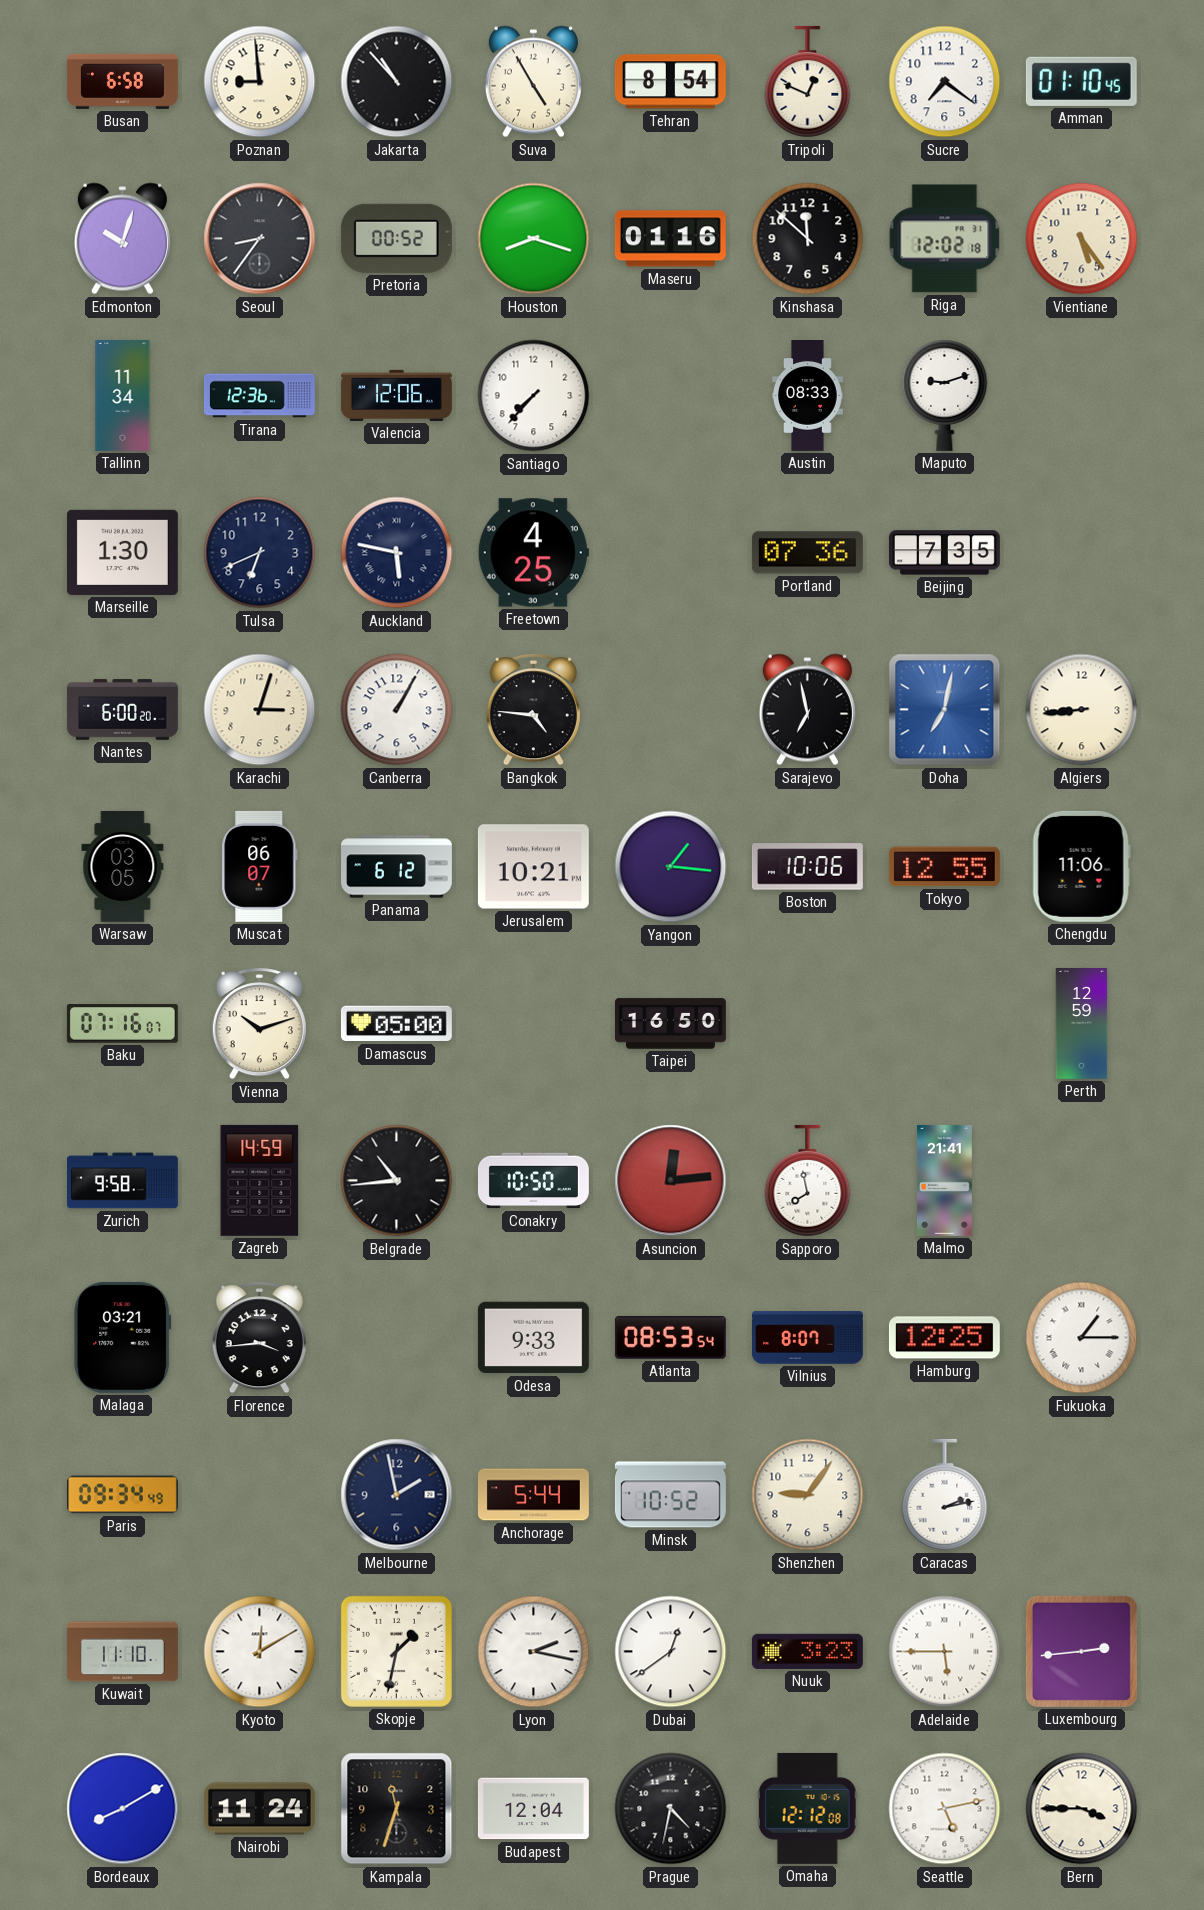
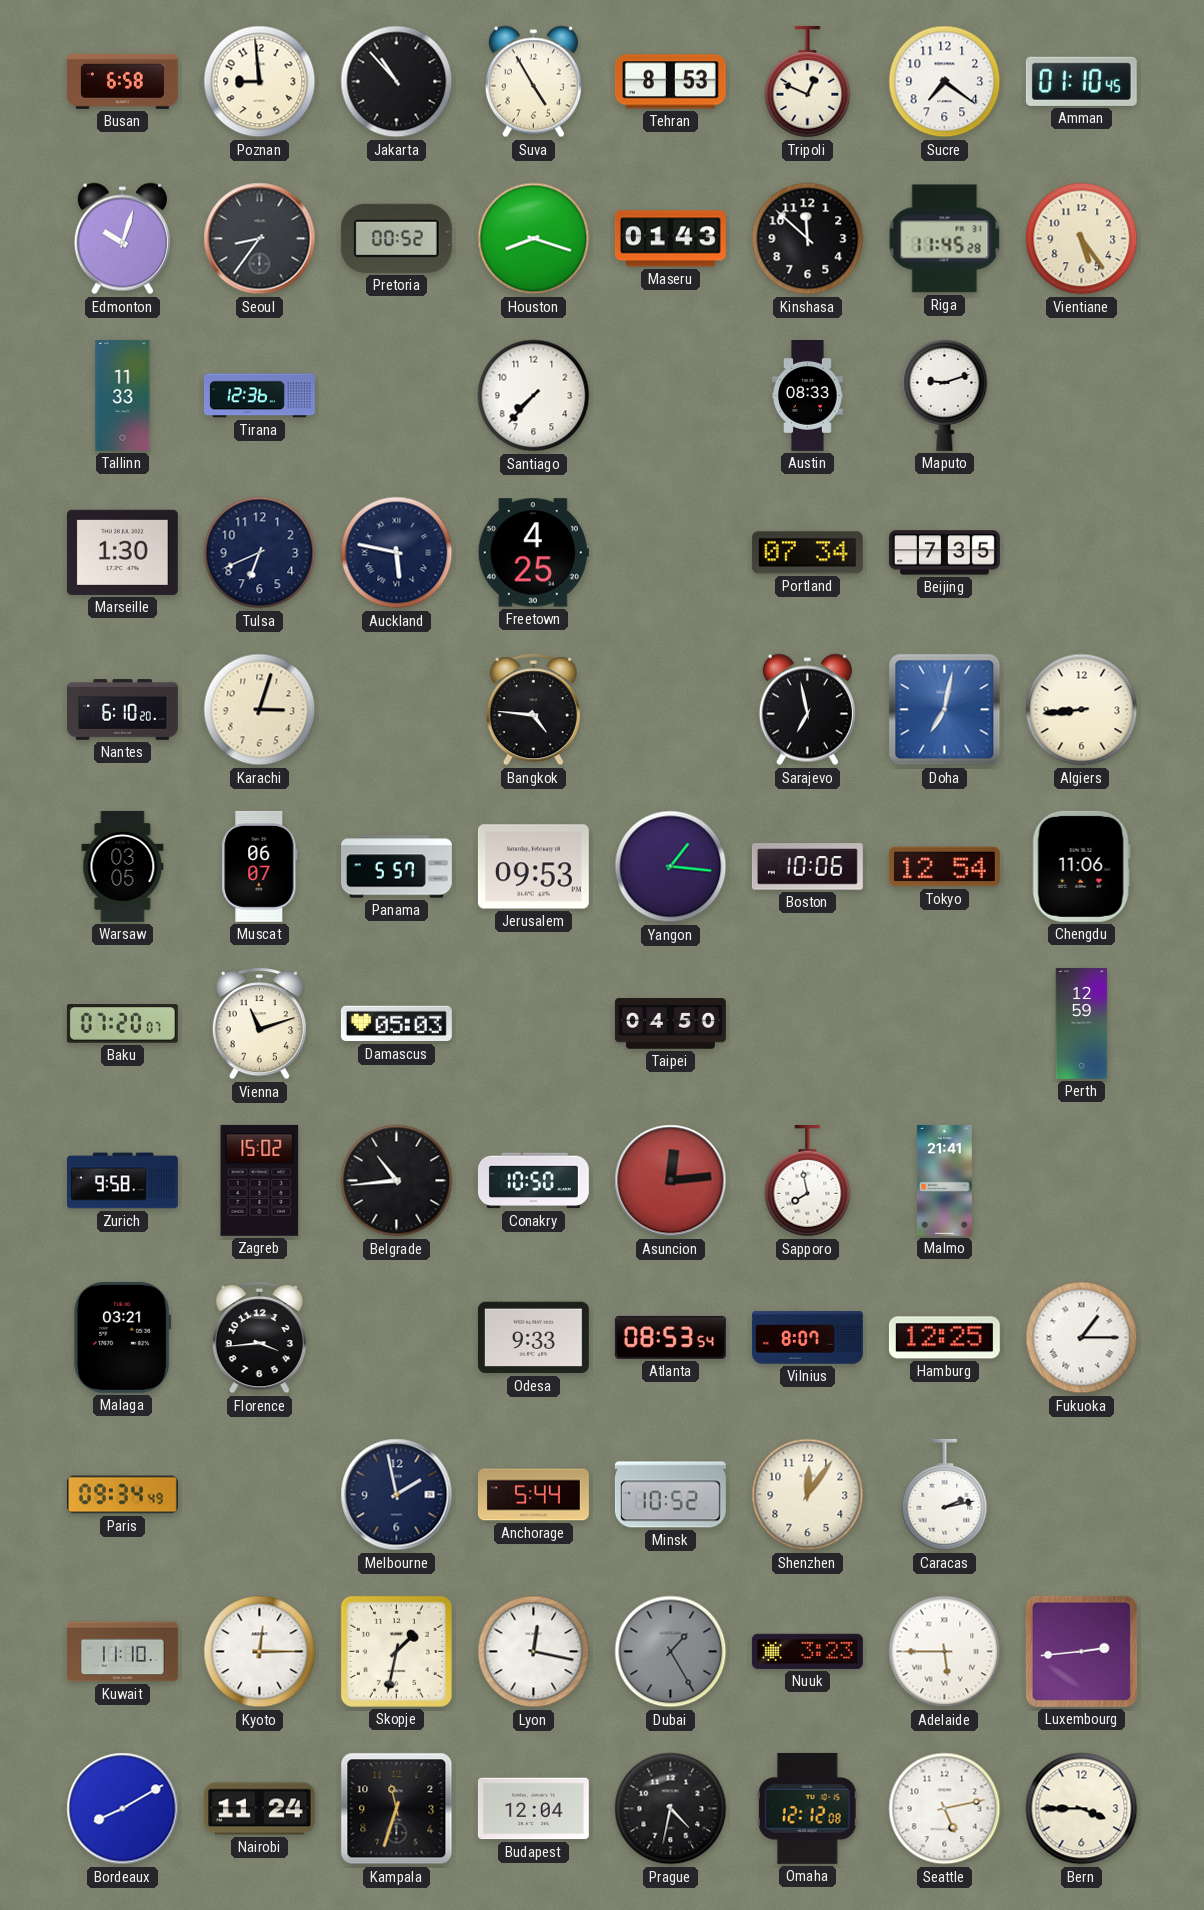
Tehran: 8:54 -> 8:53 (670, 82)
Maseru: 01:16 -> 01:43 (670, 239)
Riga: 12:02 -> 11:45 (945, 239)
Tallinn: 11:34 -> 11:33 (123, 395)
Valencia: 12:06 -> none (396, 395)
Portland: 07:36 -> 07:34 (807, 553)
Nantes: 6:00 -> 6:10 (123, 710)
Canberra: 1:05 -> none (397, 710)
Panama: 6:12 -> 5:57 (397, 867)
Jerusalem: 10:21 -> 09:53 (533, 867)
Tokyo: 12:55 -> 12:54 (944, 867)
Baku: 07:16 -> 07:20 (122, 1024)
Vienna: 10:12 -> 11:12 (259, 1024)
Damascus: 05:00 -> 05:03 (396, 1024)
Taipei: 16:50 -> 04:50 (670, 1024)
Zagreb: 14:59 -> 15:02 (260, 1180)
Shenzhen: 9:06 -> 12:06 (808, 1495)
Kyoto: 12:10 -> 12:15 (260, 1652)
Lyon: 2:17 -> 12:17 (534, 1652)
Dubai: 12:39 -> 1:25 (671, 1652)
Dubai dial: white -> grey (671, 1652)
